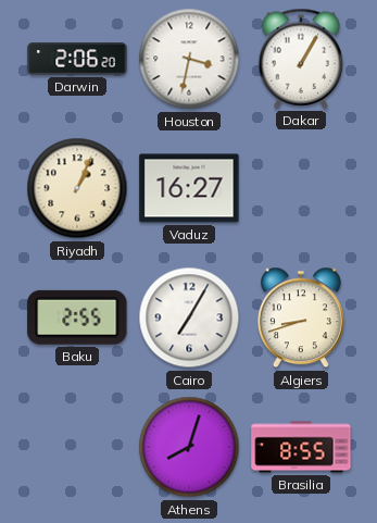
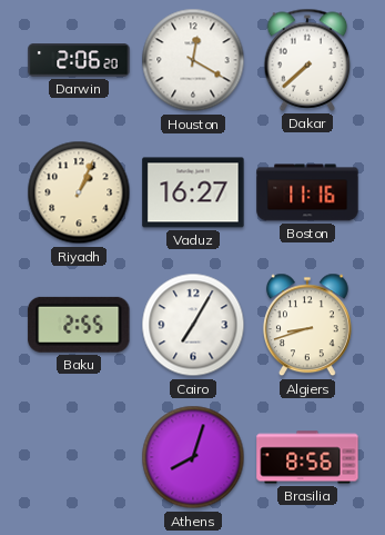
Houston: 3:32 -> 12:20 (193, 60)
Dakar: 1:05 -> 7:38 (307, 60)
Boston: none -> 11:16 (307, 192)
Brasilia: 8:55 -> 8:56 (307, 457)
